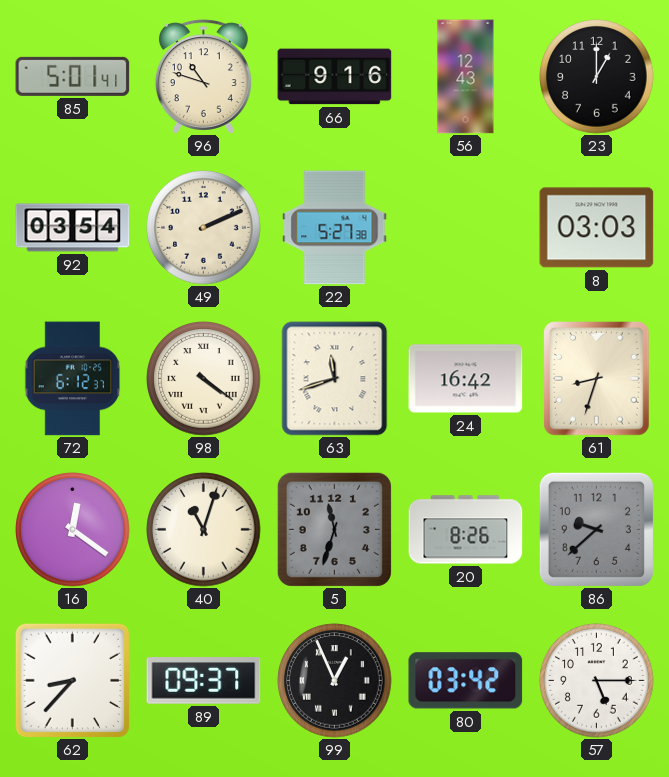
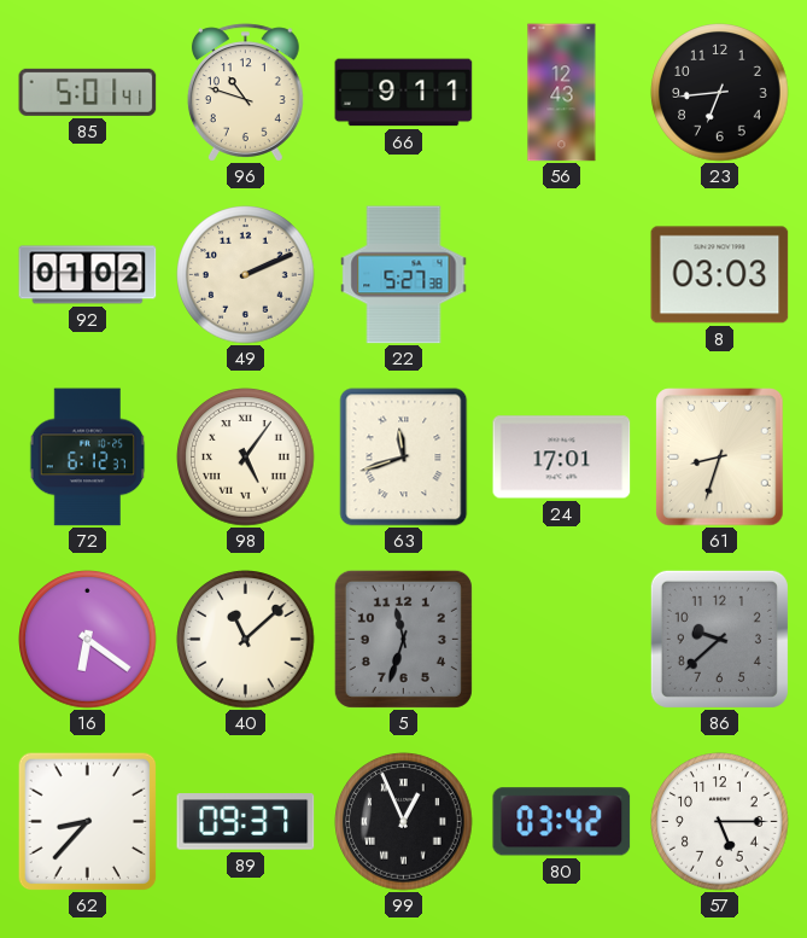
66: 9:16 -> 9:11 (404, 93)
23: 1:00 -> 6:44 (720, 93)
92: 03:54 -> 01:02 (88, 275)
98: 4:21 -> 5:06 (246, 458)
24: 16:42 -> 17:01 (562, 458)
16: 12:21 -> 6:21 (88, 640)
40: 11:03 -> 11:08 (246, 640)
20: 8:26 -> none (466, 530)
